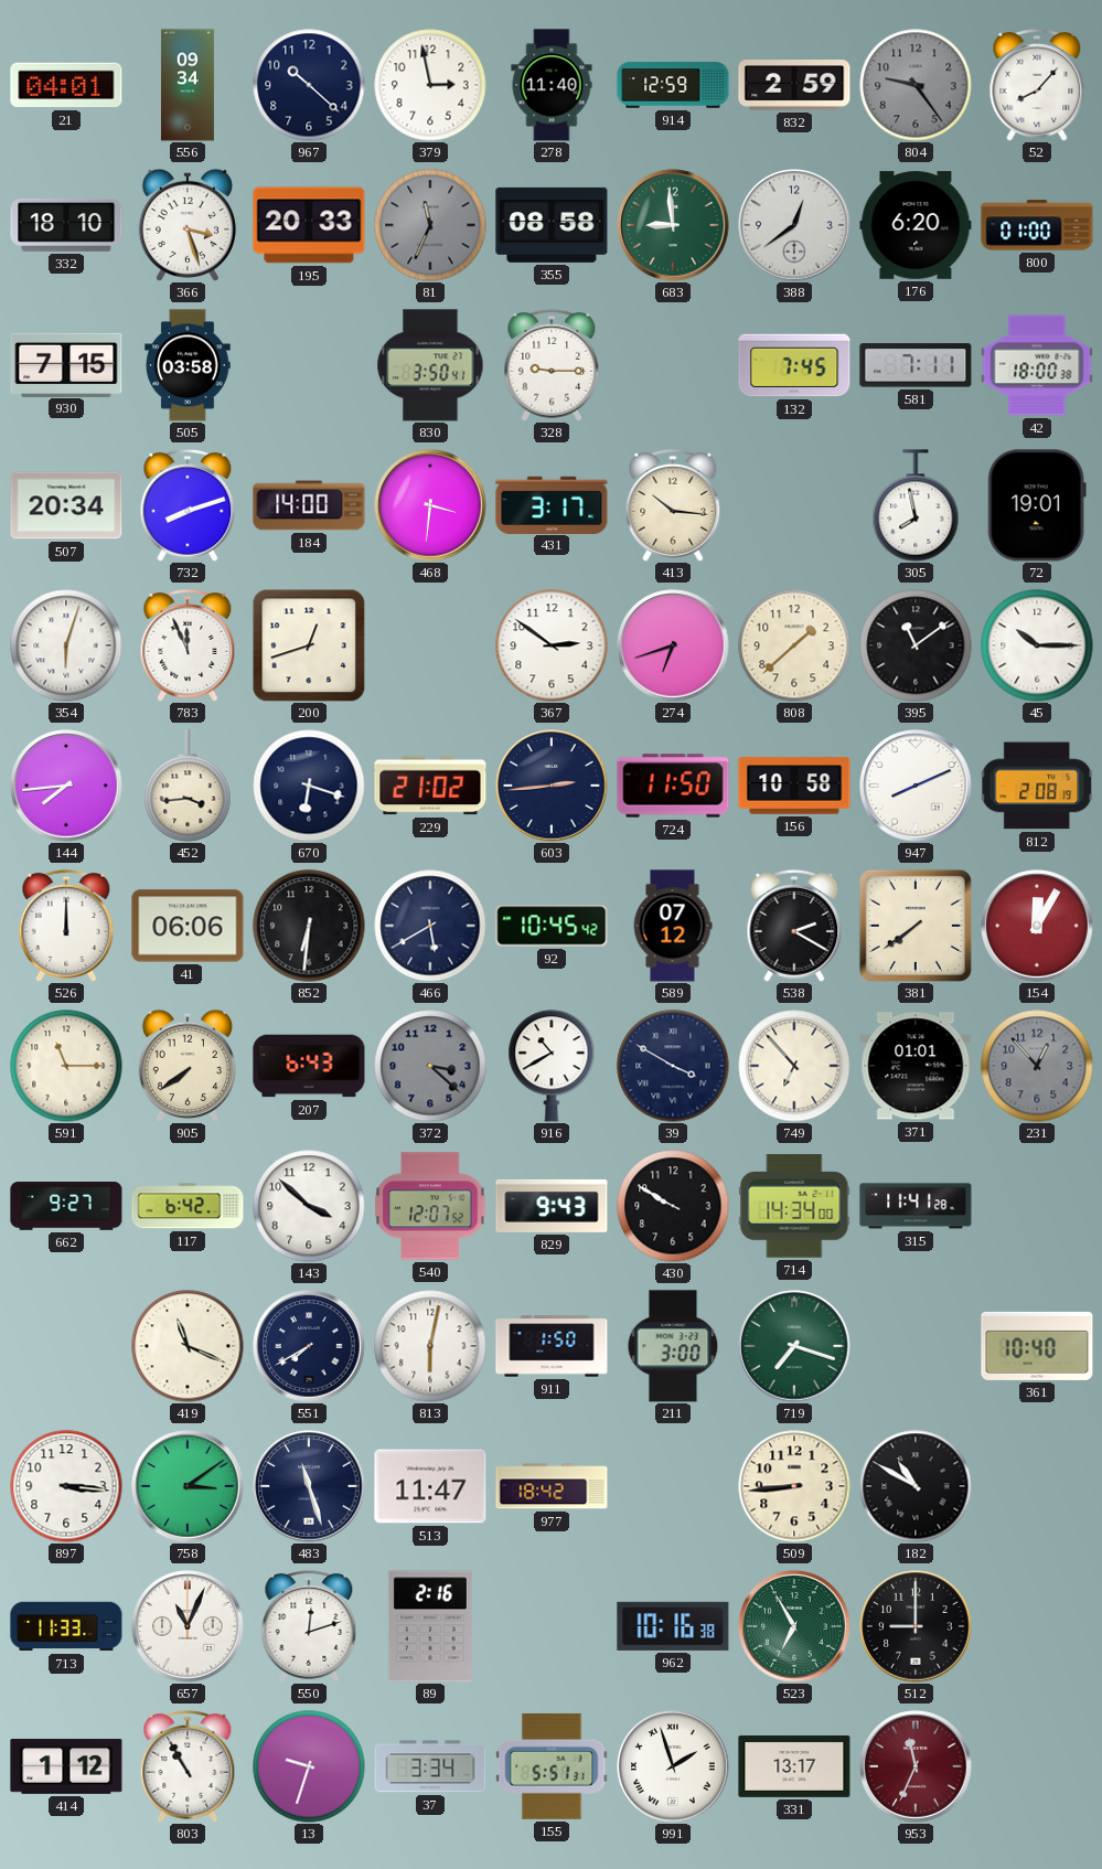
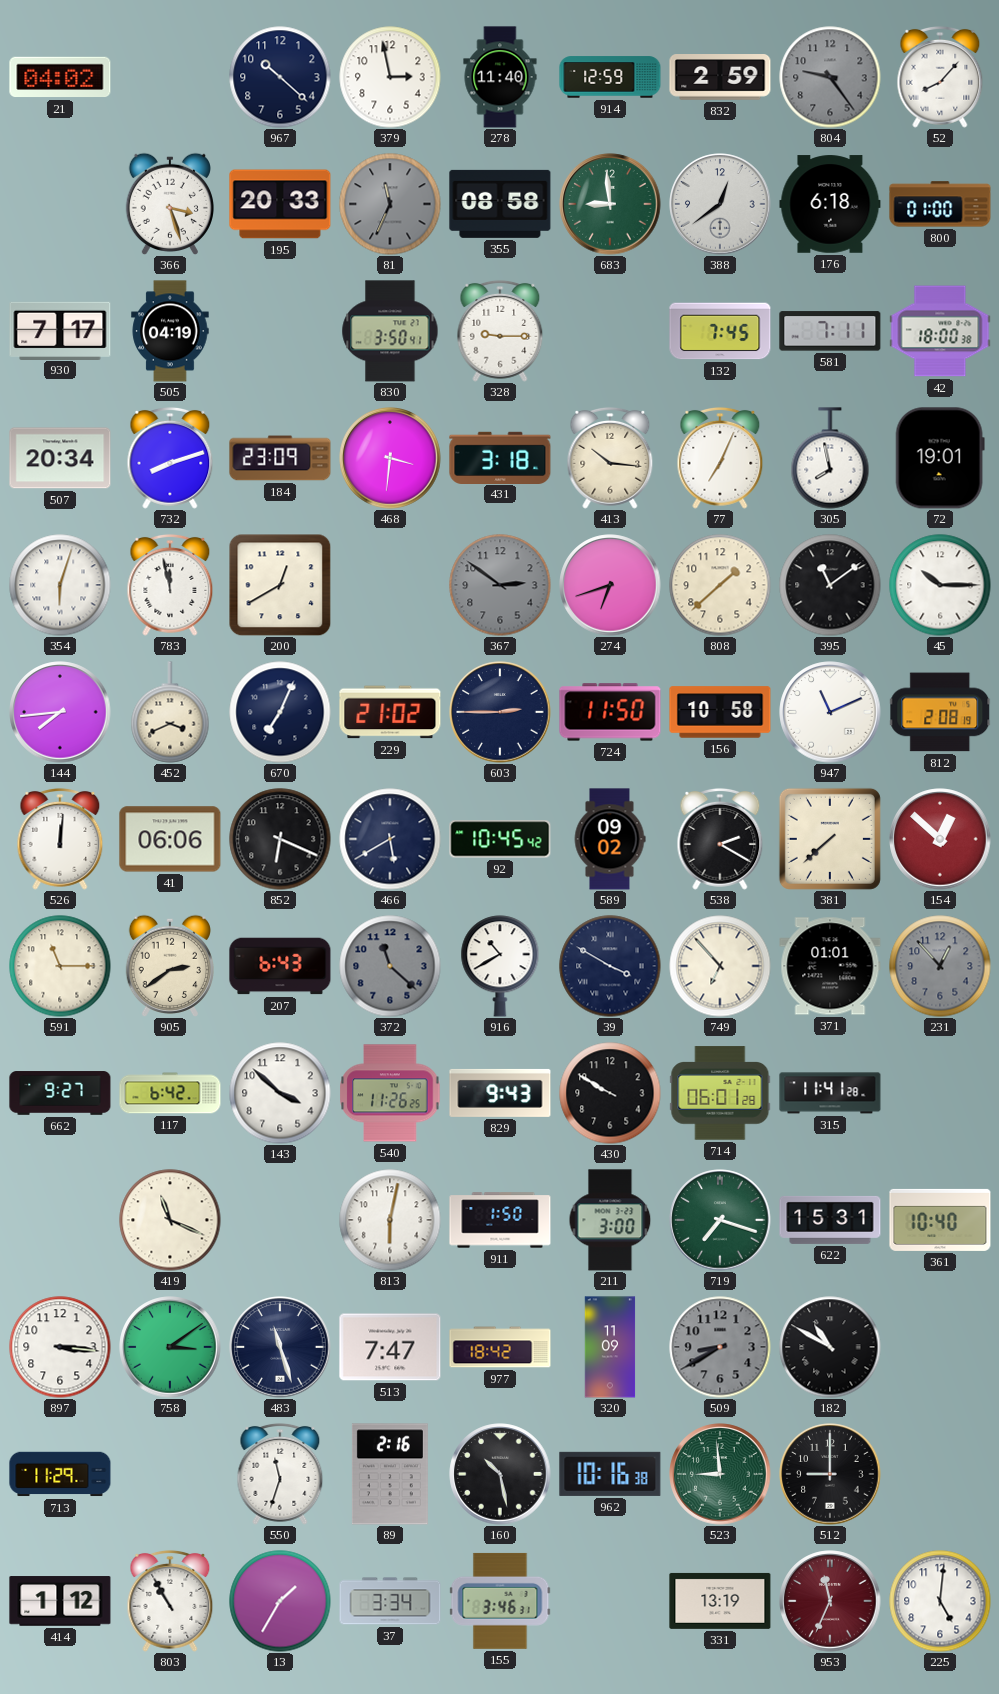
21: 04:01 -> 04:02 (60, 77)
556: 09:34 -> none (188, 85)
332: 18:10 -> none (66, 225)
176: 6:20 -> 6:18 (830, 204)
930: 7:15 -> 7:17 (60, 330)
505: 03:58 -> 04:19 (170, 331)
184: 14:00 -> 23:09 (280, 458)
431: 3:17 -> 3:18 (500, 457)
77: none -> 7:04 (720, 458)
783: 11:56 -> 11:58 (170, 585)
200: 12:42 -> 12:40 (280, 585)
367 dial: white -> grey (500, 585)
452: 3:44 -> 3:41 (170, 712)
670: 6:18 -> 7:04 (280, 712)
603: 2:44 -> 2:45 (500, 712)
947: 8:11 -> 11:11 (830, 712)
526: 12:00 -> 12:01 (60, 839)
852: 6:31 -> 6:19 (280, 839)
589: 07:12 -> 09:02 (610, 839)
381: 7:39 -> 7:38 (830, 839)
154: 12:05 -> 12:52 (940, 839)
905: 7:39 -> 2:39 (170, 965)
372: 3:22 -> 11:22 (390, 966)
540: 12:07 -> 11:26 (390, 1093)
714: 14:34 -> 06:01 (720, 1093)
551: 7:40 -> none (309, 1346)
622: none -> 15:31 (830, 1220)
513: 11:47 -> 7:47 (390, 1347)
320: none -> 11:09 (610, 1347)
509: 8:44 -> 8:40 (720, 1347)
509 dial: cream -> grey (720, 1347)
713: 11:33 -> 11:29 (60, 1474)
657: 11:04 -> none (188, 1626)
550: 12:12 -> 11:33 (280, 1474)
160: none -> 10:28 (500, 1474)
523: 6:55 -> 8:59 (720, 1474)
13: 9:33 -> 1:35 (280, 1601)
155: 5:51 -> 3:46 (500, 1601)
991: 1:57 -> none (673, 1766)
331: 13:17 -> 13:19 (720, 1601)
225: none -> 5:01 (940, 1601)
